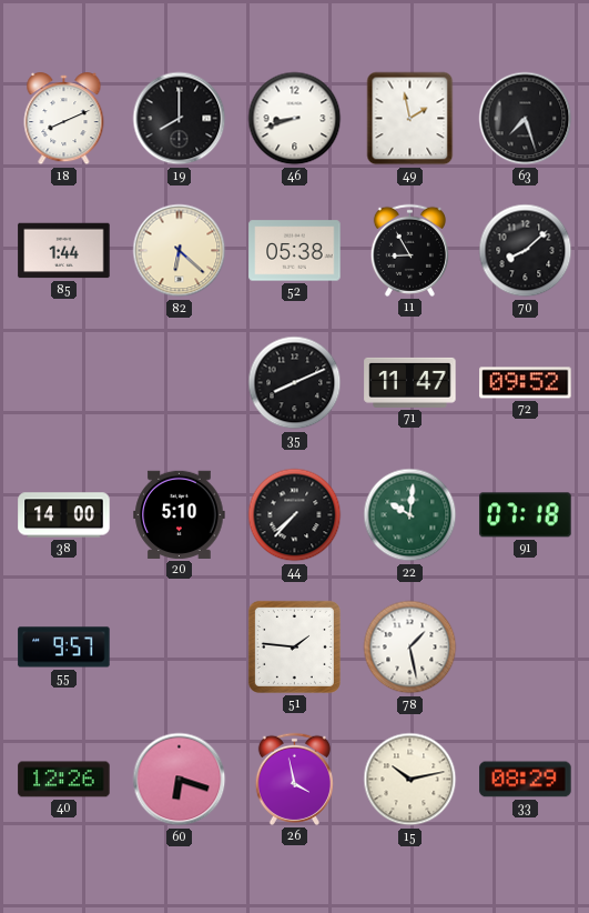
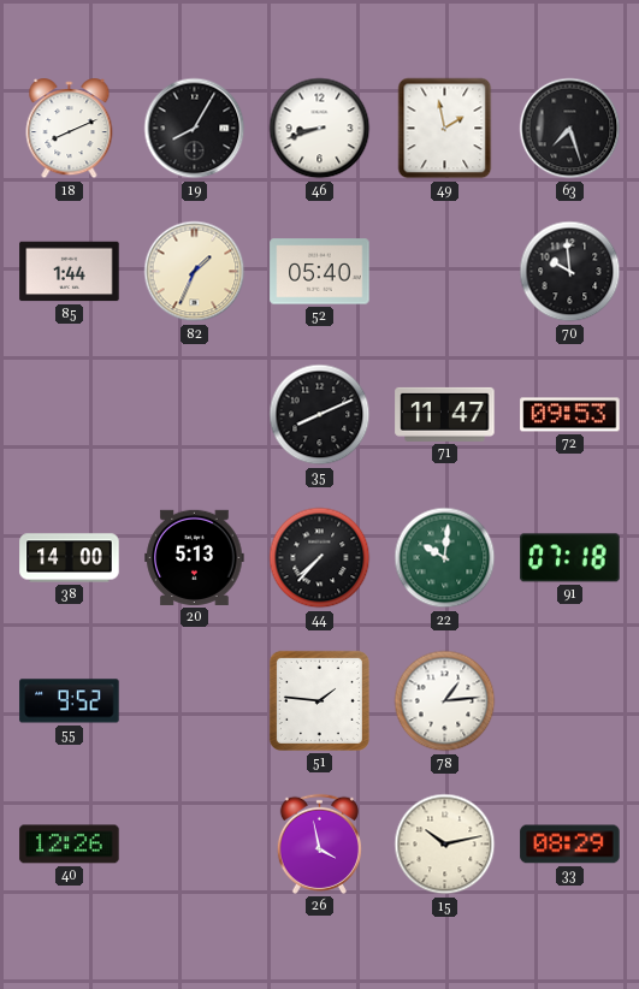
19: 8:00 -> 8:05 (195, 129)
82: 6:22 -> 1:34 (195, 272)
52: 05:38 -> 05:40 (320, 272)
11: 8:55 -> none (409, 250)
70: 8:08 -> 9:59 (570, 272)
72: 09:52 -> 09:53 (570, 415)
20: 5:10 -> 5:13 (195, 557)
55: 9:57 -> 9:52 (70, 701)
78: 1:28 -> 1:14 (445, 701)
60: 6:18 -> none (180, 780)
